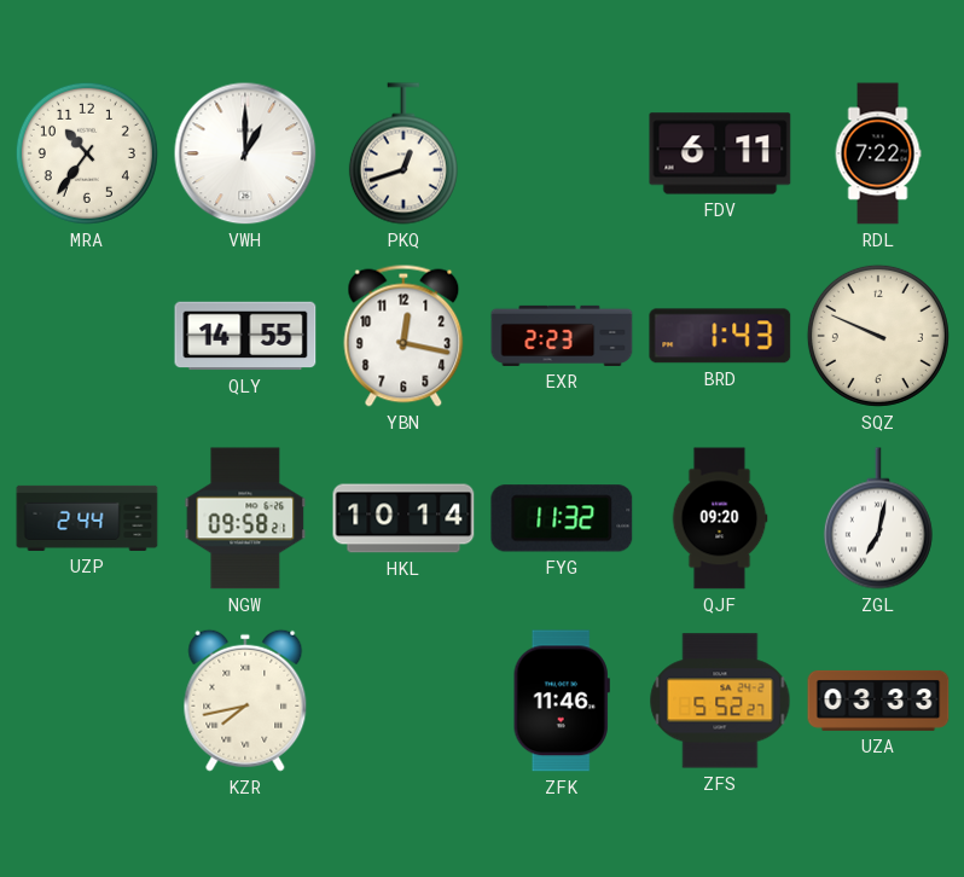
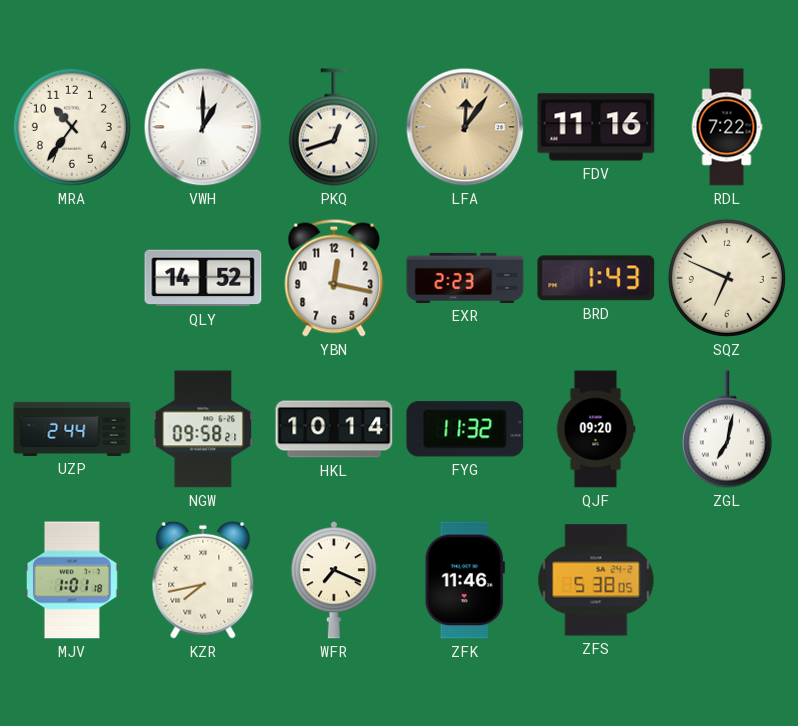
LFA: none -> 12:06 (465, 127)
FDV: 6:11 -> 11:16 (596, 127)
QLY: 14:55 -> 14:52 (203, 278)
SQZ: 9:49 -> 6:49 (727, 278)
MJV: none -> 1:01 (72, 580)
WFR: none -> 7:19 (334, 580)
ZFS: 5:52 -> 5:38 (596, 580)
UZA: 03:33 -> none (878, 701)
